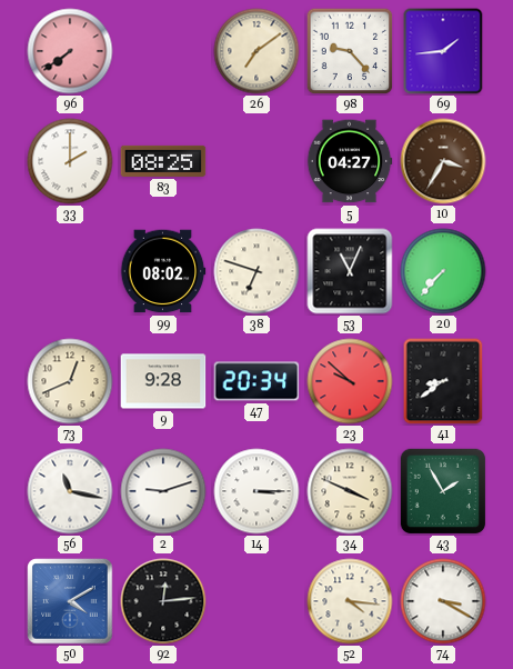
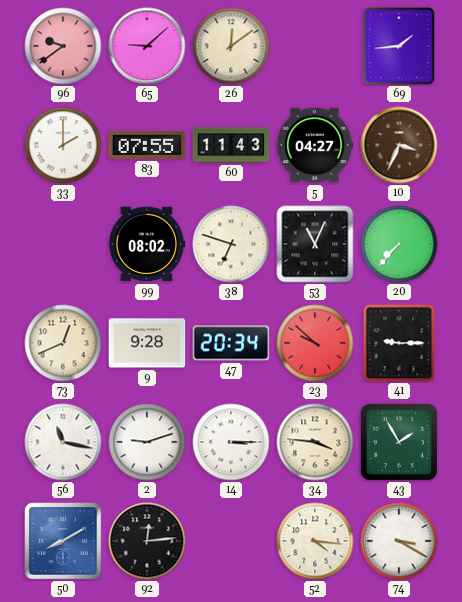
96: 7:39 -> 9:39 (63, 46)
65: none -> 9:08 (147, 46)
26: 7:09 -> 12:09 (231, 46)
98: 9:23 -> none (350, 51)
83: 08:25 -> 07:55 (147, 145)
60: none -> 11:43 (231, 145)
10: 3:35 -> 3:34 (399, 145)
41: 8:39 -> 9:15 (399, 343)
34: 3:49 -> 3:46 (315, 442)
50: 4:10 -> 8:10 (63, 541)
